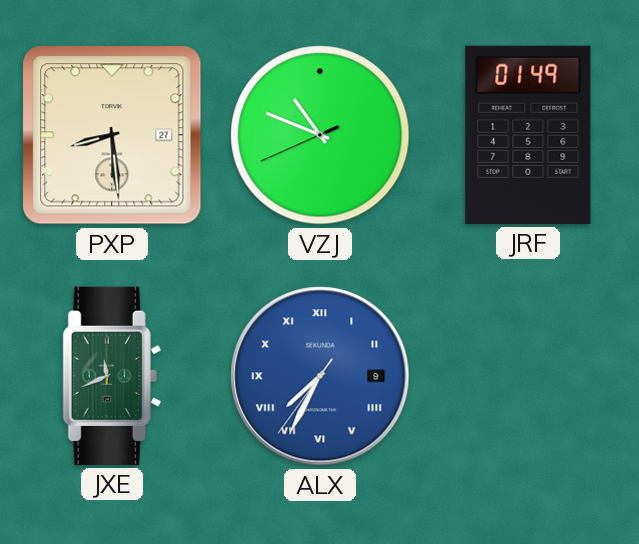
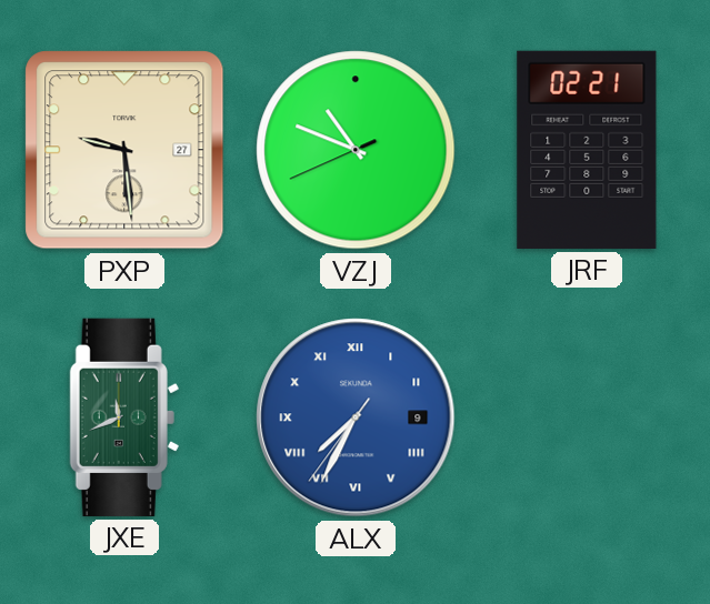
PXP: 8:29 -> 9:29 (124, 150)
JRF: 01:49 -> 02:21 (587, 150)
